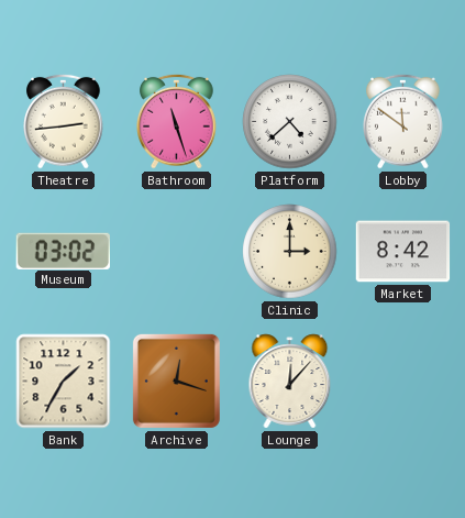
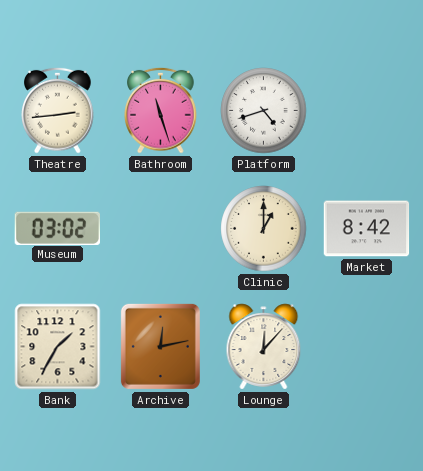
Platform: 4:38 -> 4:42 (264, 111)
Lobby: 11:51 -> none (403, 121)
Clinic: 3:00 -> 1:00 (264, 229)
Archive: 12:18 -> 12:13 (160, 346)
